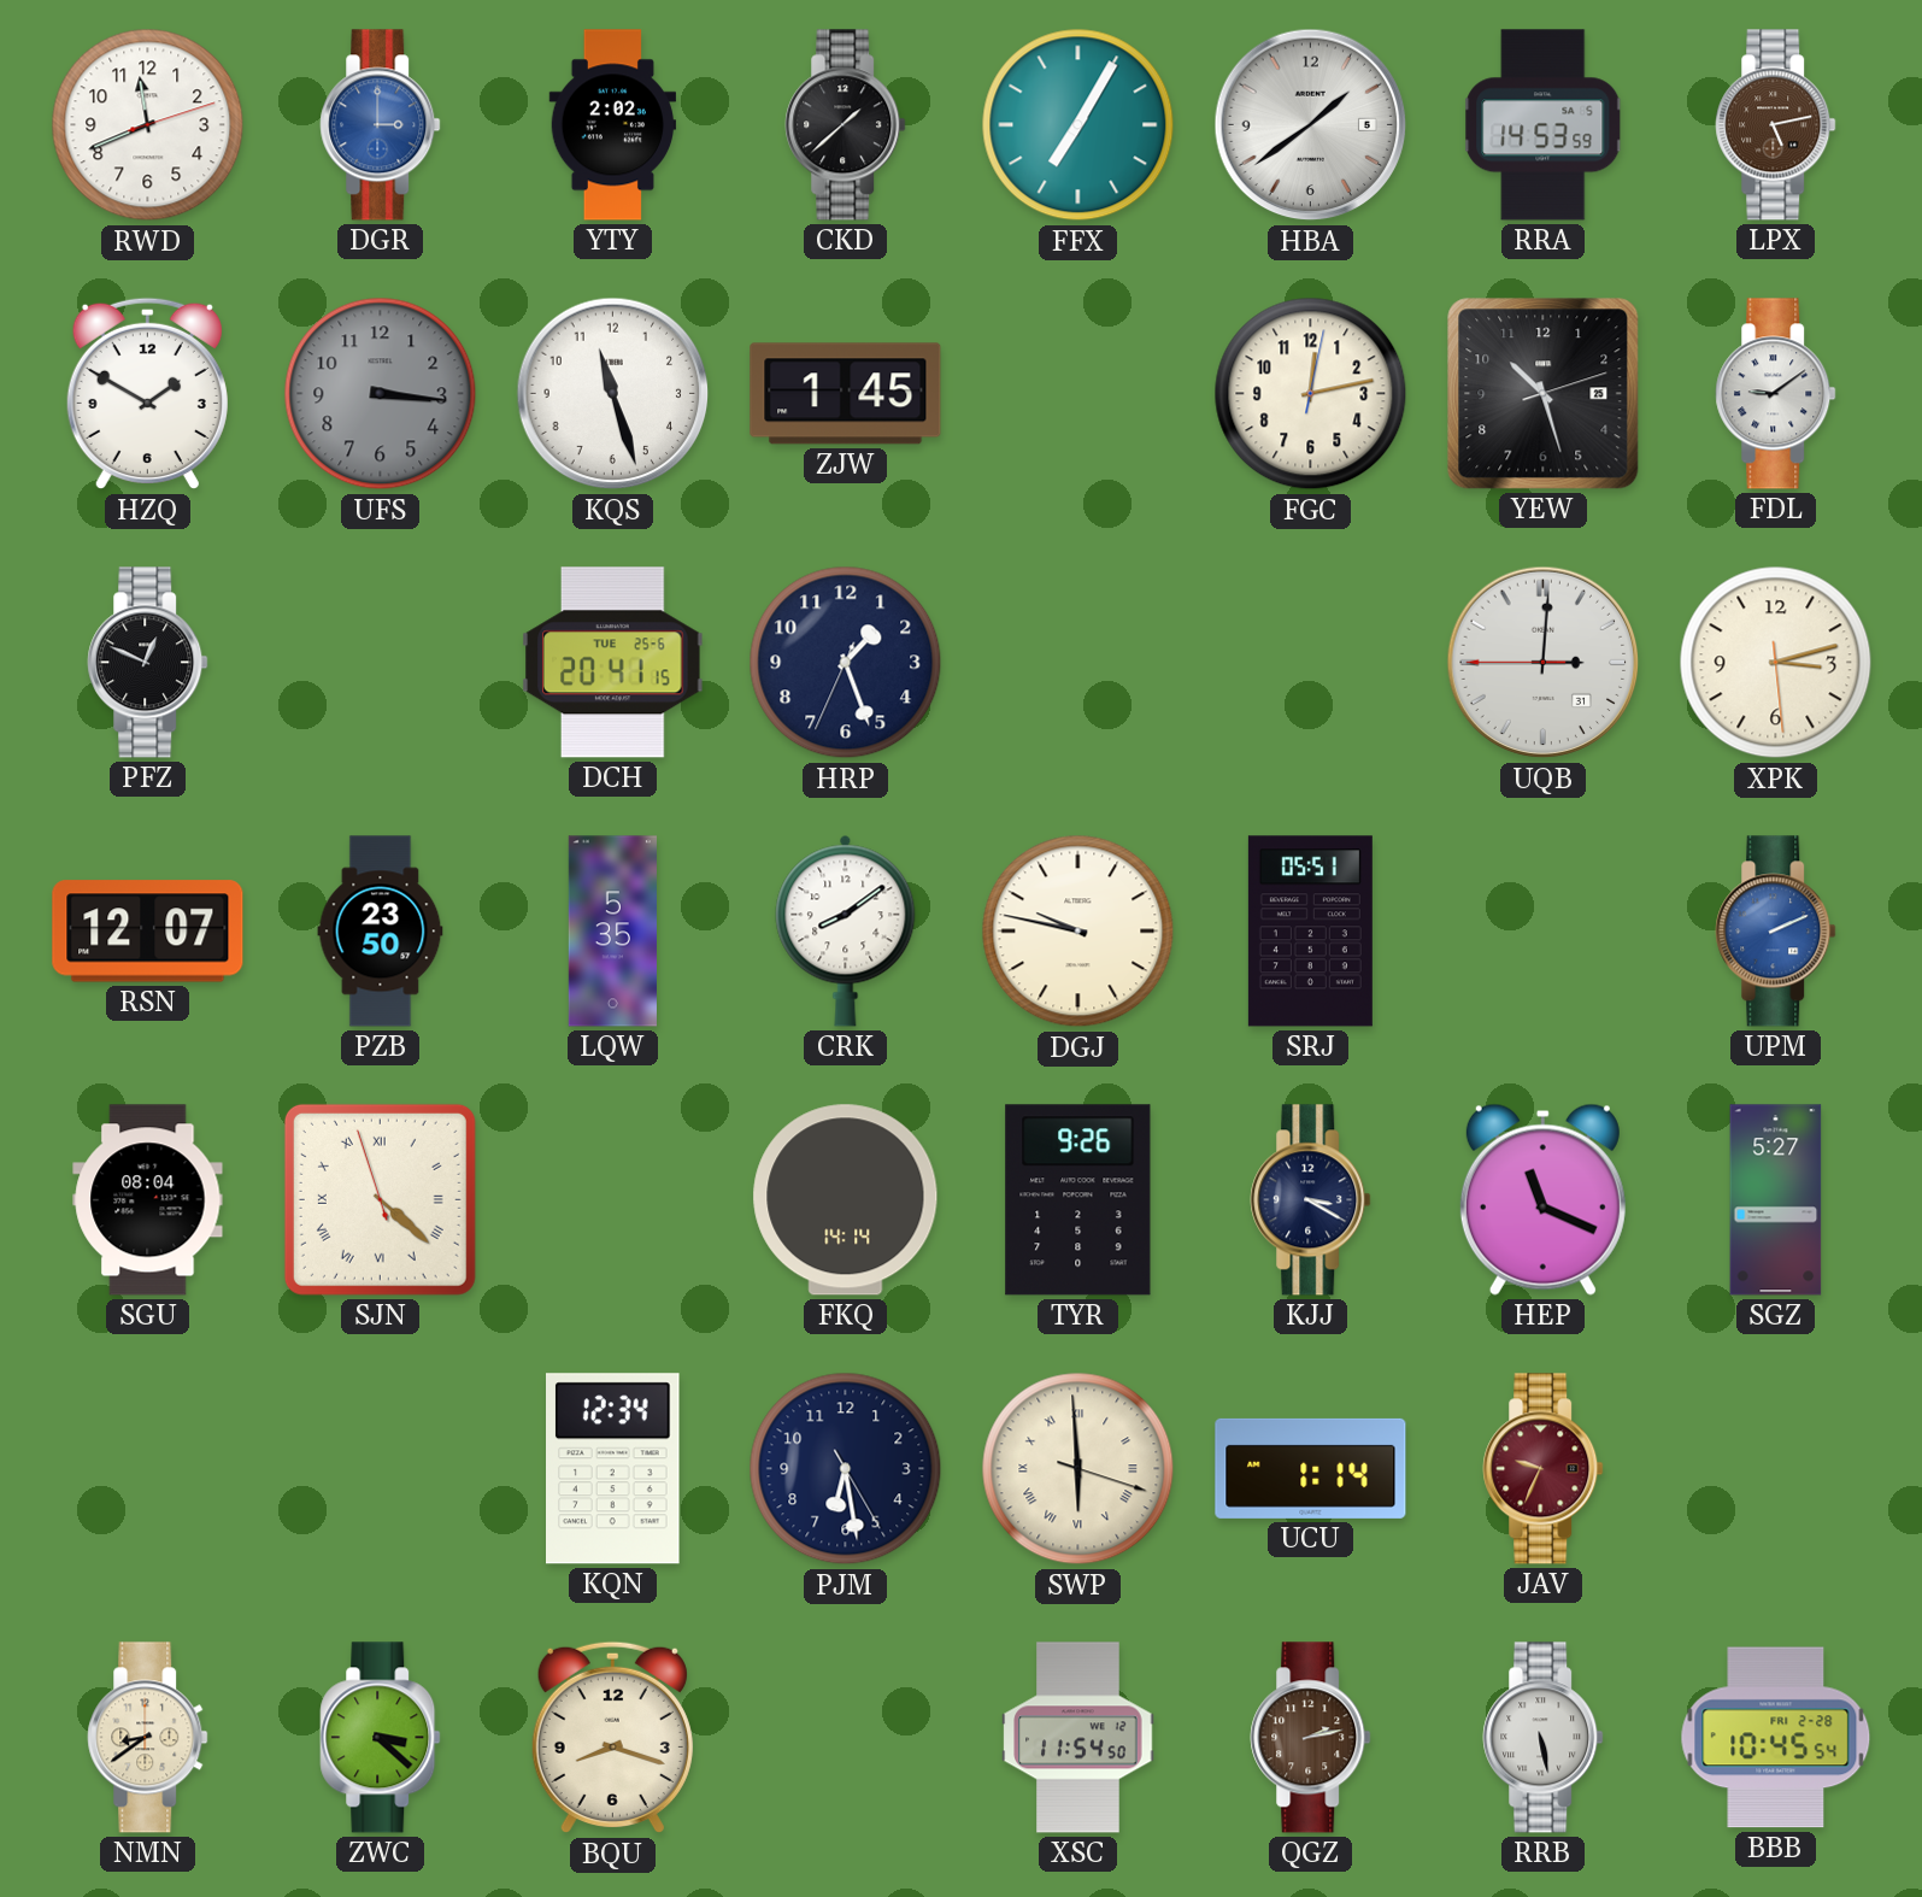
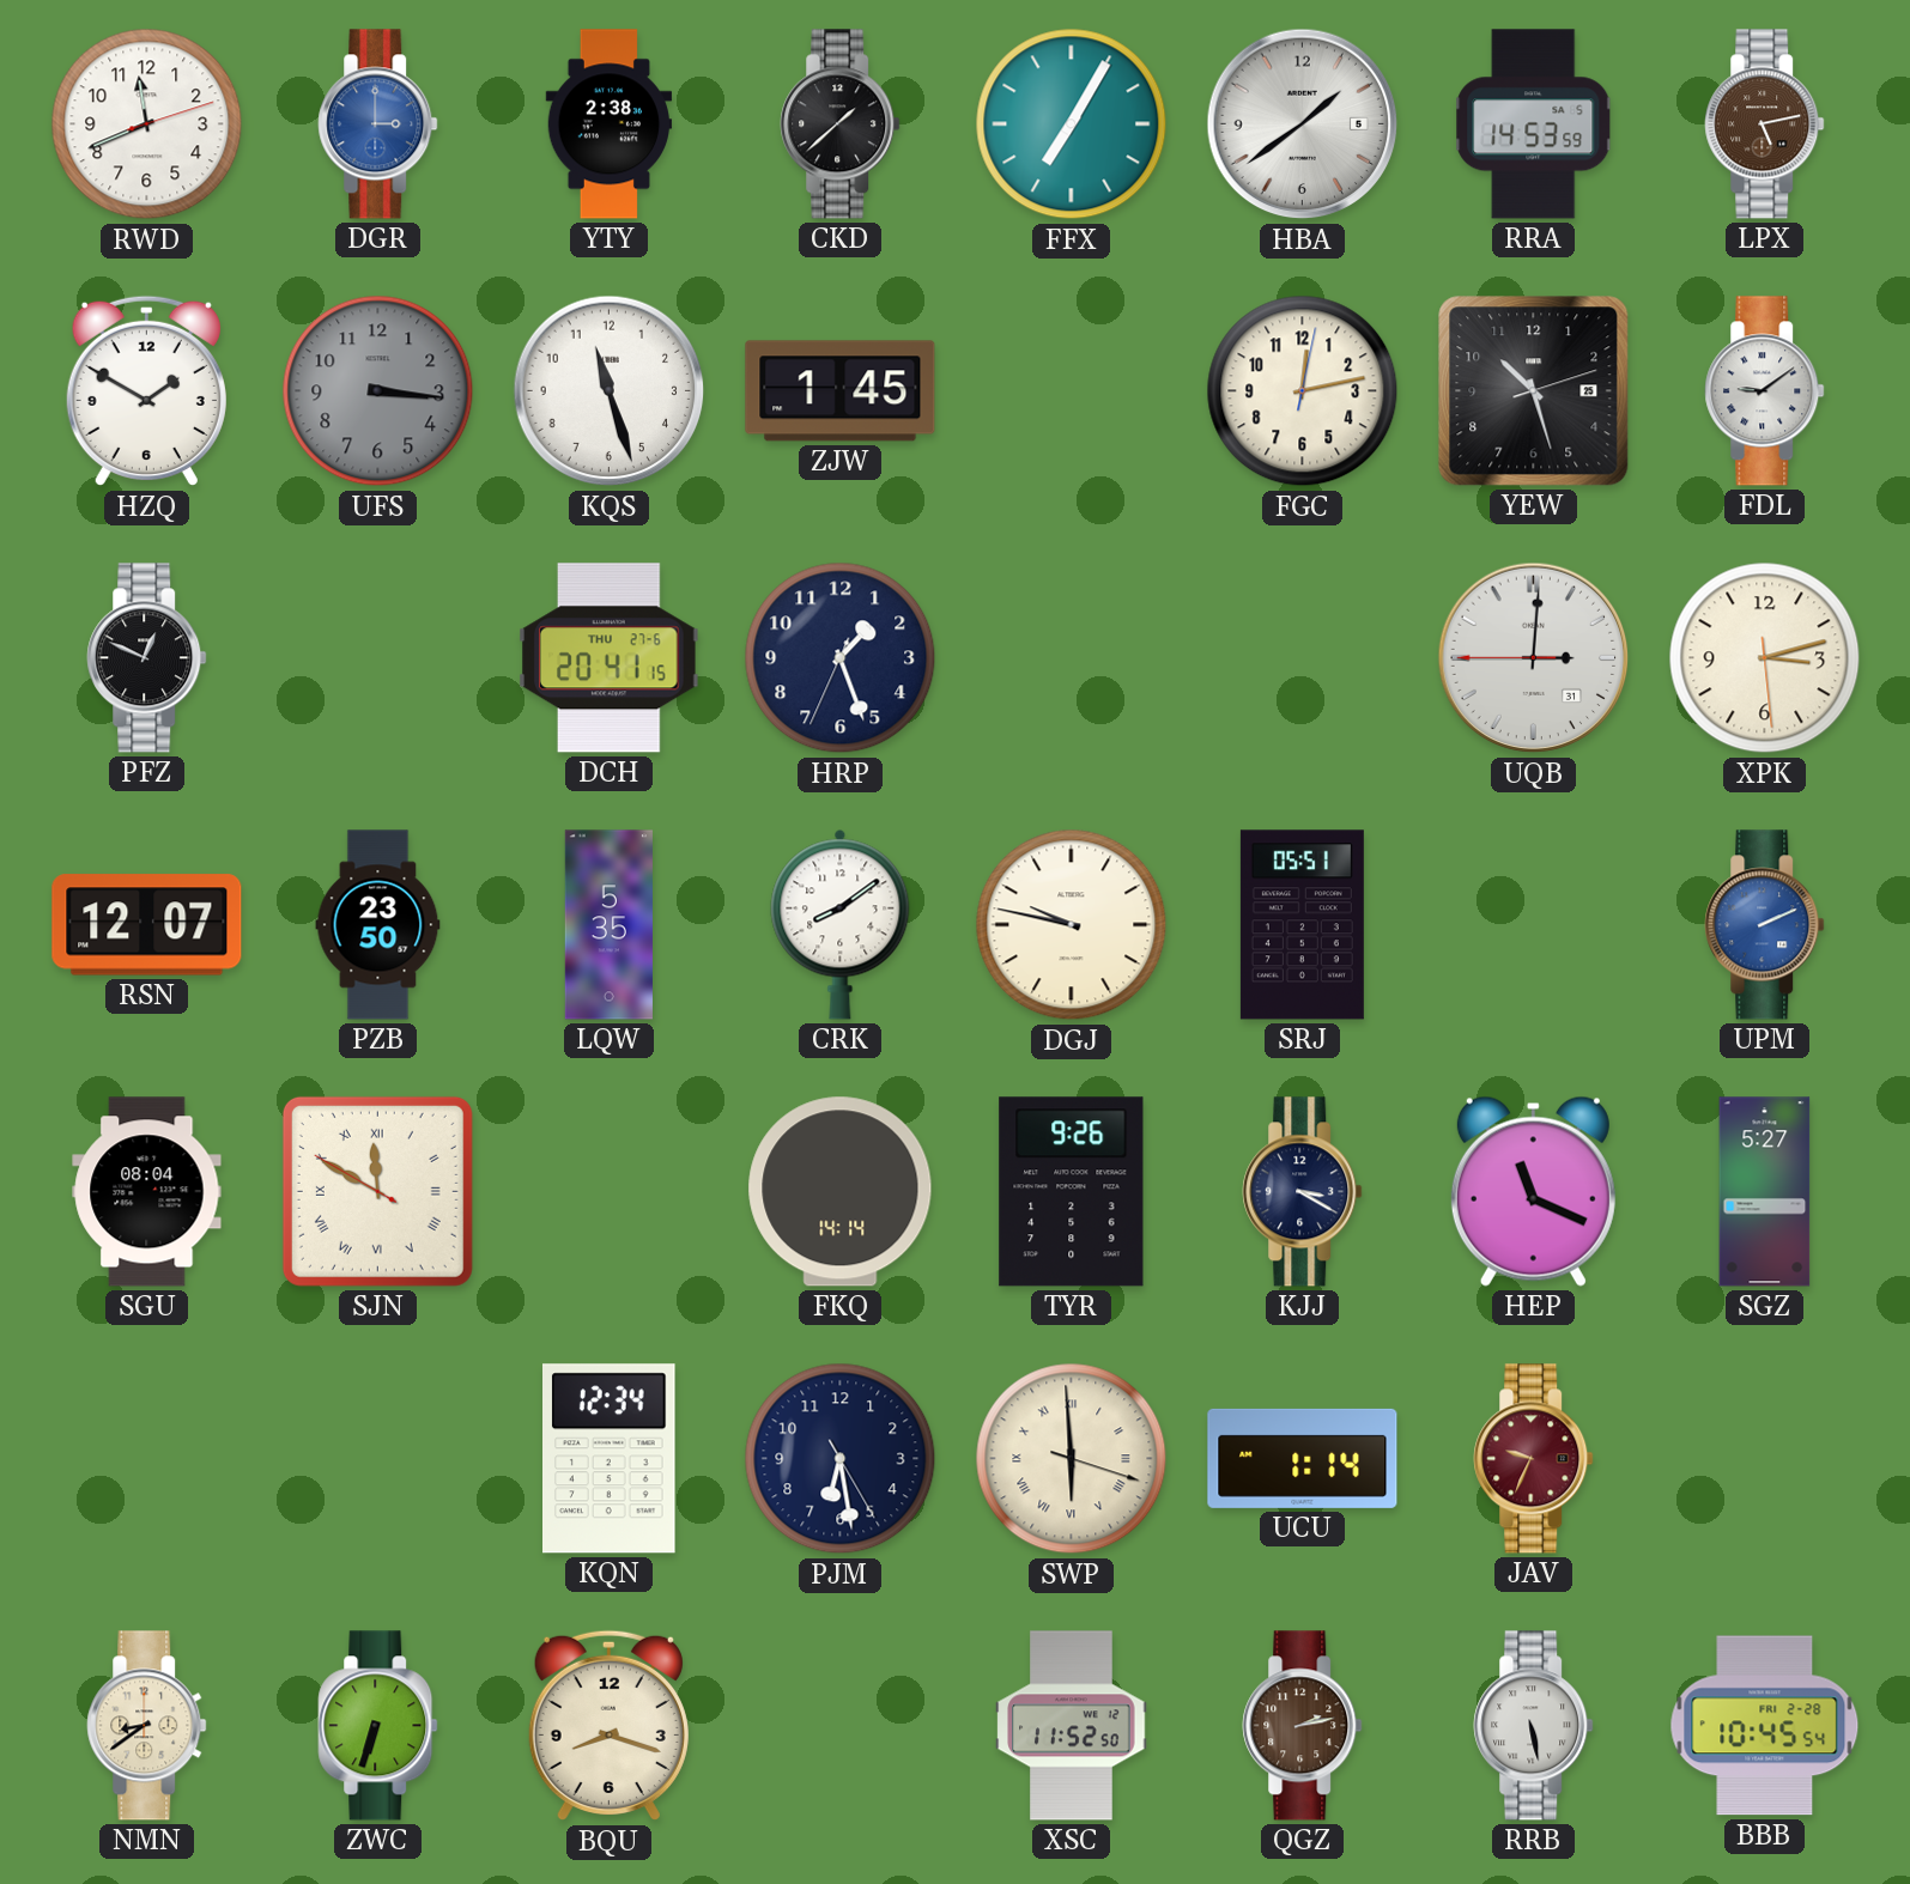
YTY: 2:02 -> 2:38 (610, 124)
DCH date: TUE 25-6 -> THU 27-6 (610, 658)
SJN: 4:21 -> 11:49 (377, 1191)
ZWC: 3:22 -> 6:33 (378, 1726)
XSC: 11:54 -> 11:52 (1072, 1726)
